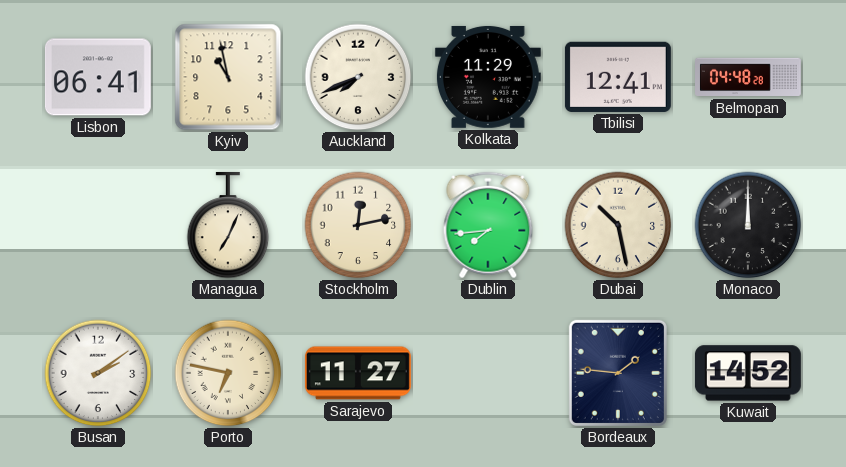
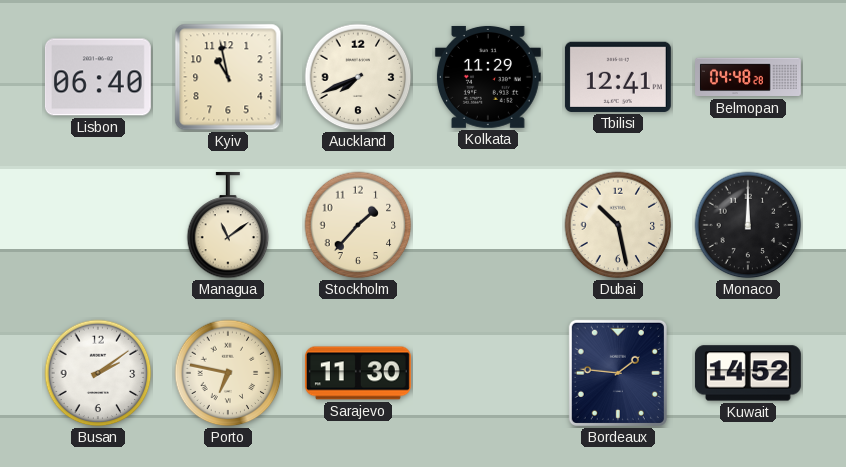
Lisbon: 06:41 -> 06:40 (98, 77)
Managua: 7:04 -> 11:09 (228, 225)
Stockholm: 12:13 -> 1:37 (358, 225)
Dublin: 7:44 -> none (488, 225)
Sarajevo: 11:27 -> 11:30 (358, 373)
